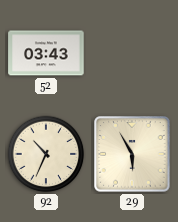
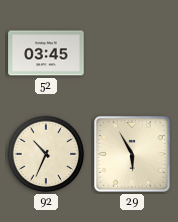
52: 03:43 -> 03:45 (46, 53)
